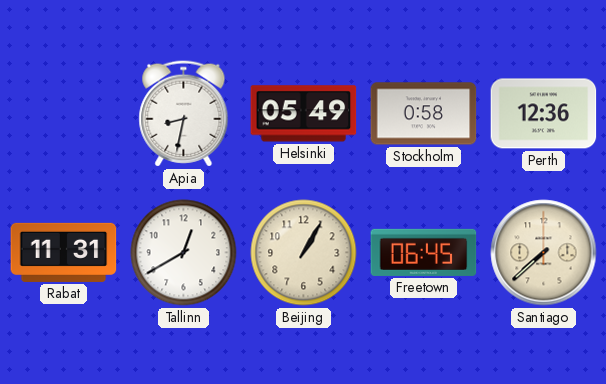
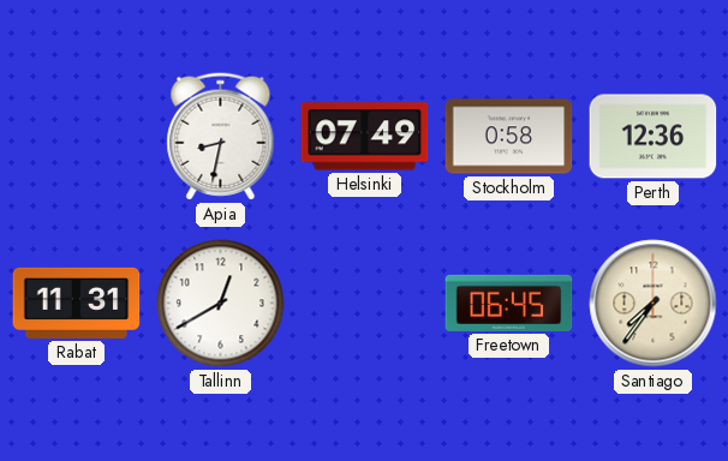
Helsinki: 05:49 -> 07:49 (365, 137)
Beijing: 1:05 -> none (304, 253)
Santiago: 7:38 -> 7:36 (654, 304)
